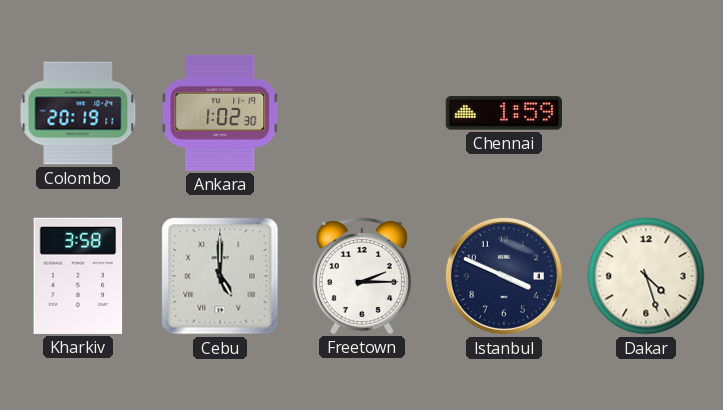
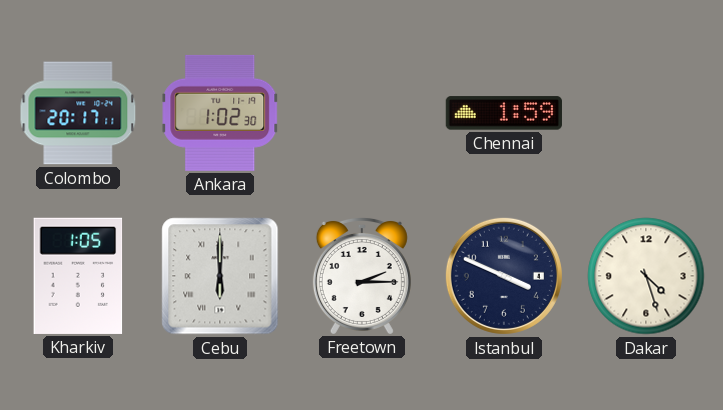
Colombo: 20:19 -> 20:17 (78, 113)
Kharkiv: 3:58 -> 1:05 (78, 276)
Cebu: 5:00 -> 6:00 (220, 276)
